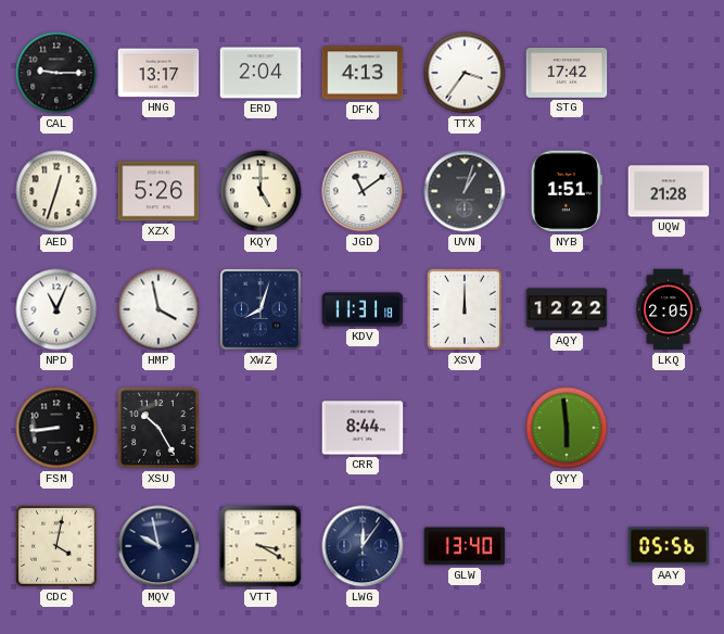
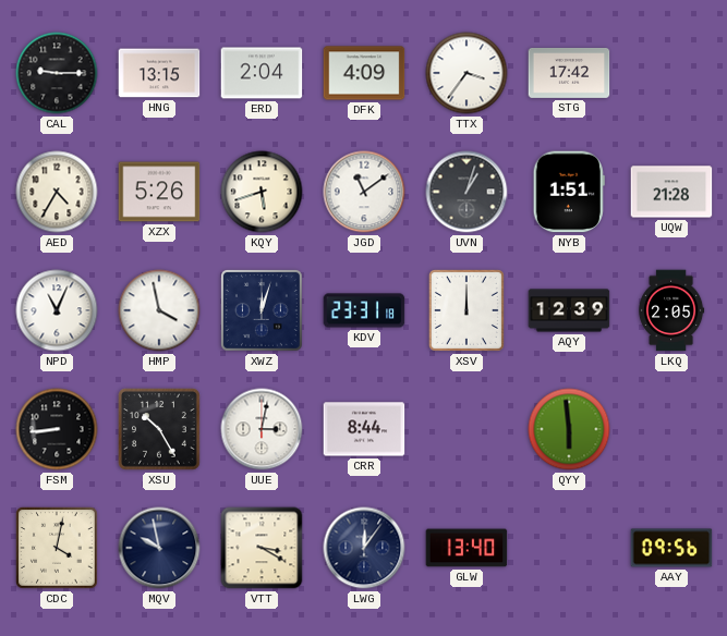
HNG: 13:17 -> 13:15 (159, 73)
DFK: 4:13 -> 4:09 (364, 73)
AED: 12:33 -> 4:35 (57, 192)
KQY: 5:00 -> 5:42 (262, 192)
XWZ: 8:03 -> 12:03 (262, 310)
KDV: 11:31 -> 23:31 (364, 310)
AQY: 12:22 -> 12:39 (569, 310)
UUE: none -> 3:02 (262, 429)
AAY: 05:56 -> 09:56 (671, 548)
